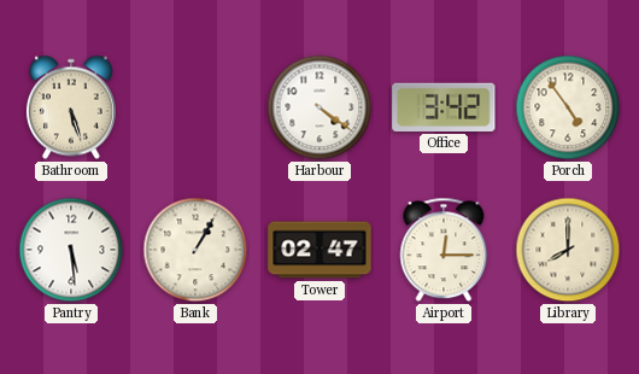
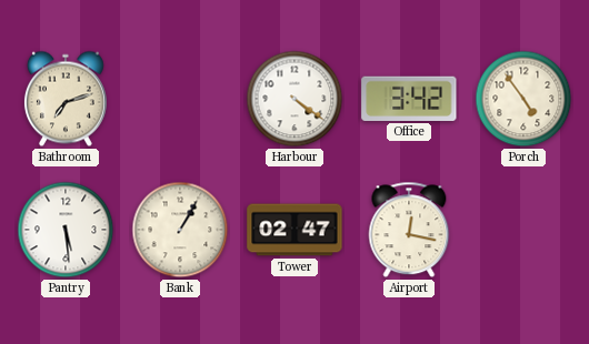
Bathroom: 5:27 -> 7:12 (66, 99)
Airport: 12:15 -> 12:17 (409, 230)
Library: 8:00 -> none (568, 250)
